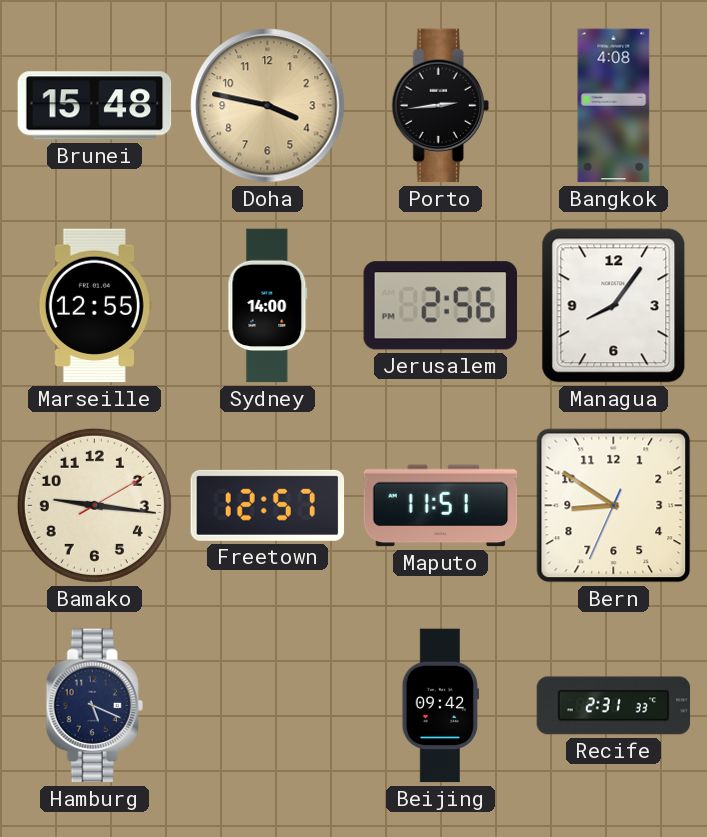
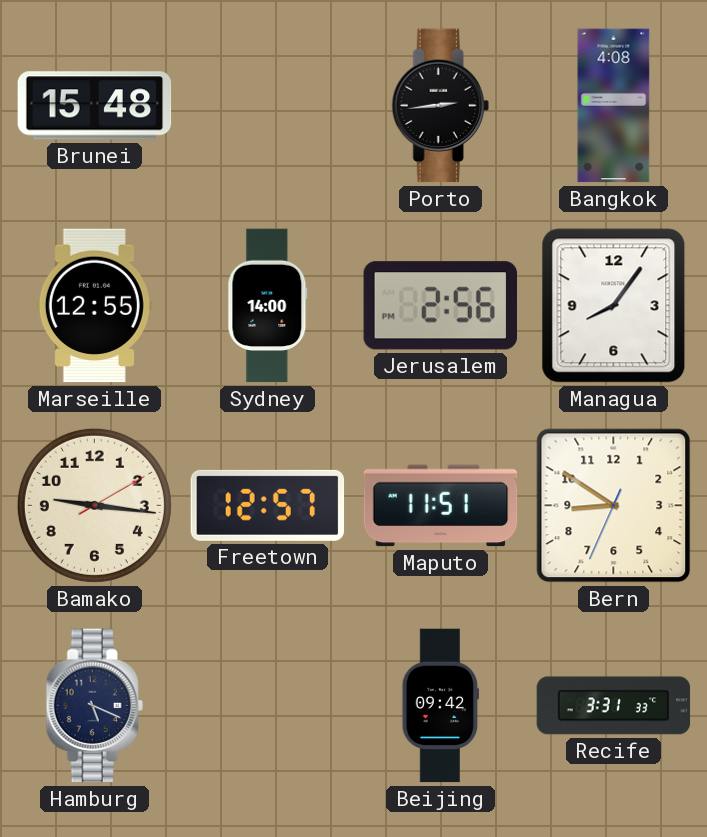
Doha: 3:47 -> none (268, 106)
Recife: 2:31 -> 3:31 (614, 706)
